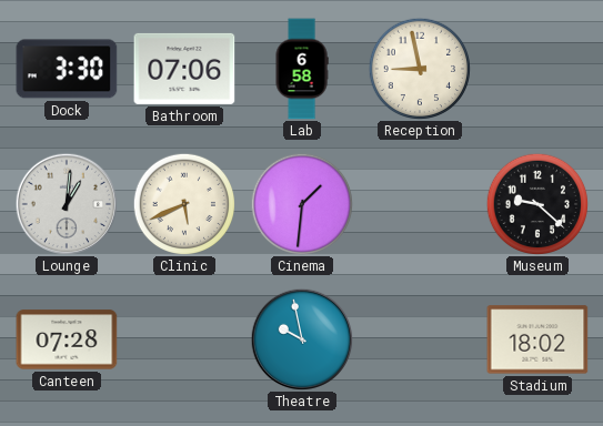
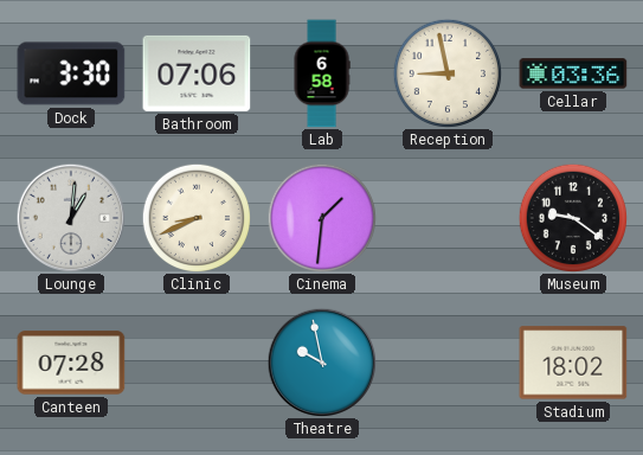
Cellar: none -> 03:36 (573, 73)
Clinic: 5:41 -> 8:41 (195, 217)
Museum: 9:22 -> 9:21 (572, 217)
